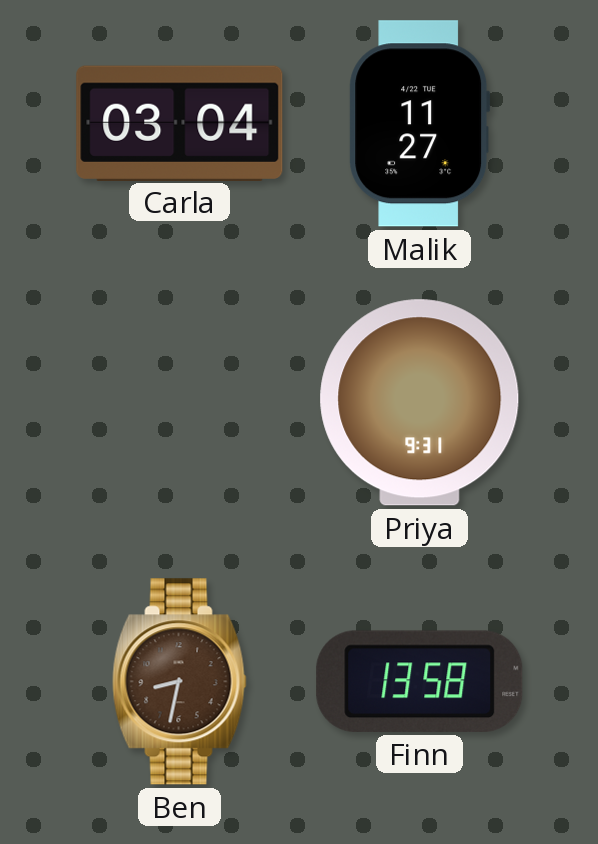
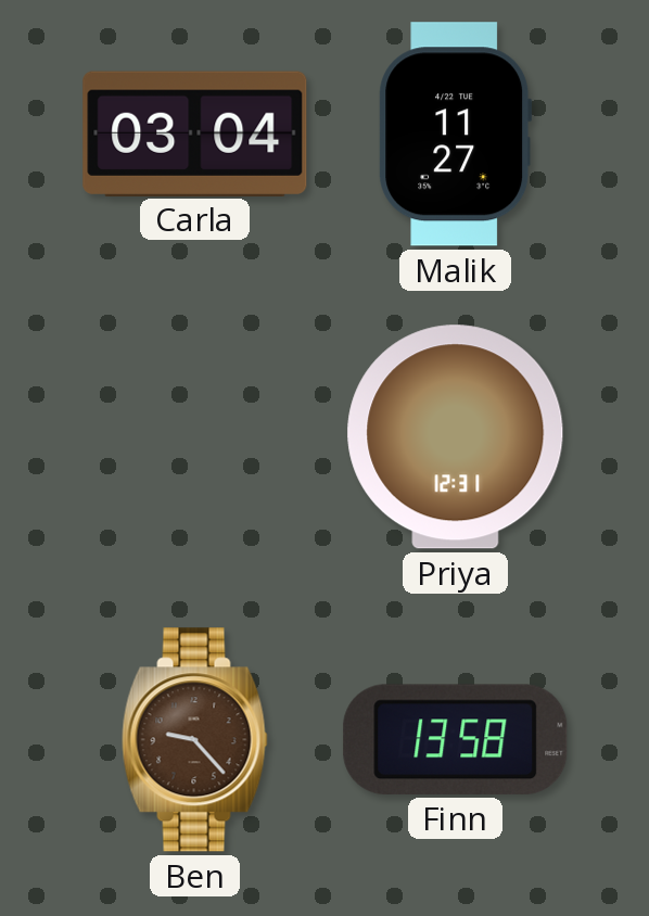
Priya: 9:31 -> 12:31 (456, 437)
Ben: 8:32 -> 9:23 (195, 740)
